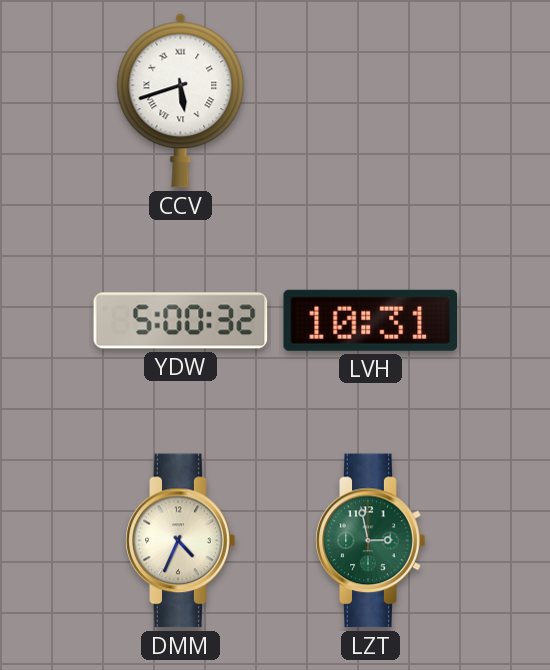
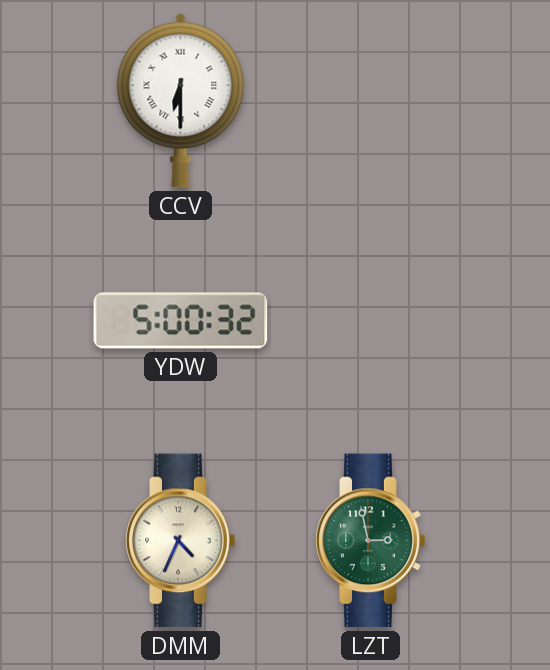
CCV: 5:42 -> 6:30 (181, 101)
LVH: 10:31 -> none (371, 320)
